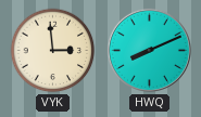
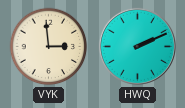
HWQ: 8:11 -> 2:11 (137, 46)
